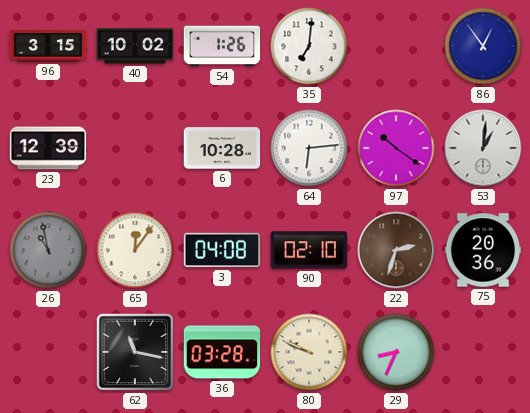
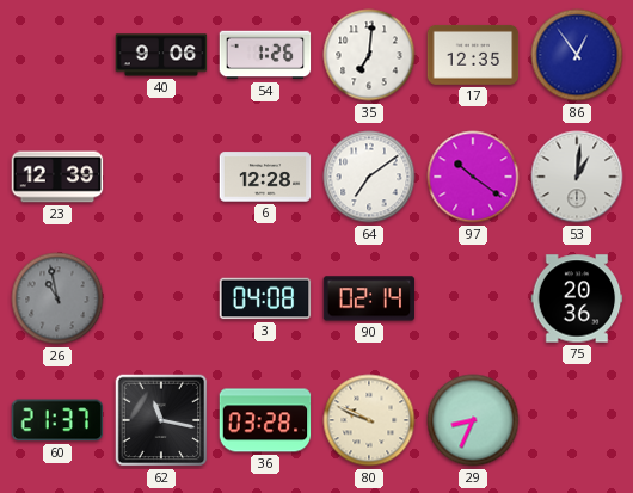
96: 3:15 -> none (48, 46)
40: 10:02 -> 9:06 (161, 55)
17: none -> 12:35 (473, 55)
6: 10:28 -> 12:28 (265, 177)
64: 6:14 -> 7:09 (369, 177)
65: 12:06 -> none (135, 250)
90: 02:10 -> 02:14 (369, 298)
22: 2:33 -> none (396, 250)
60: none -> 21:37 (57, 420)
